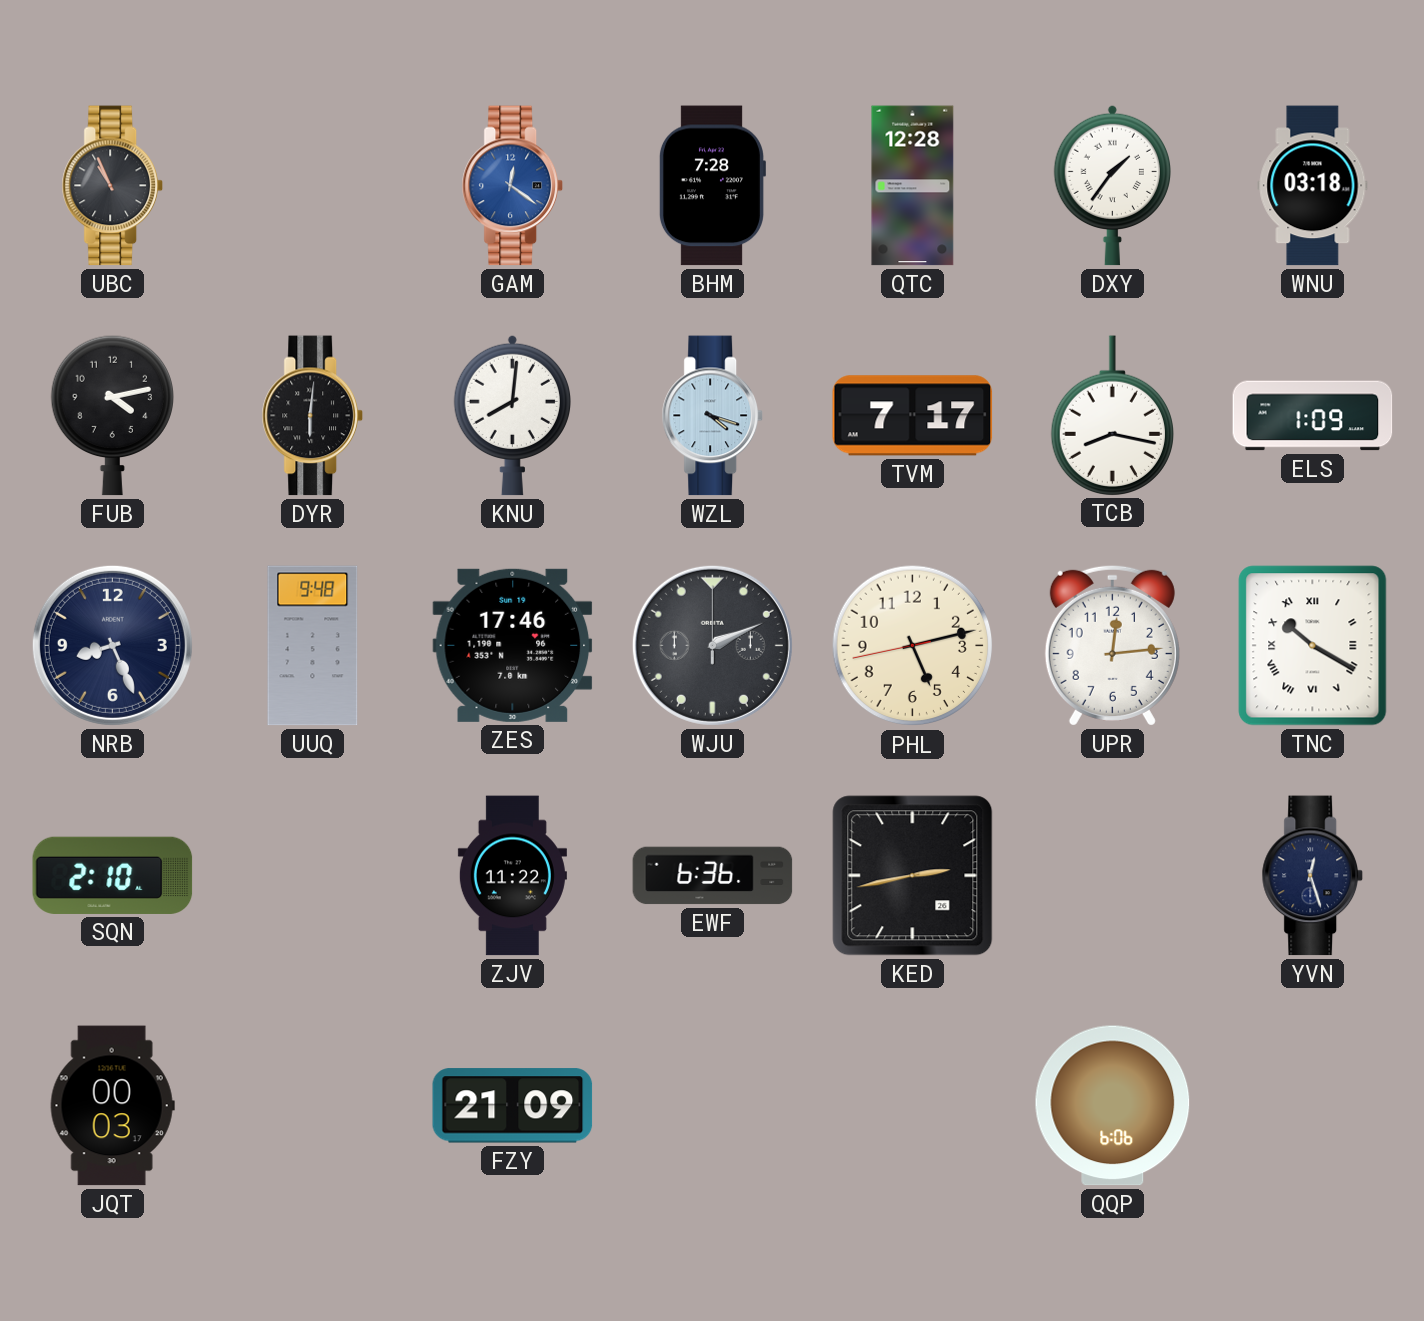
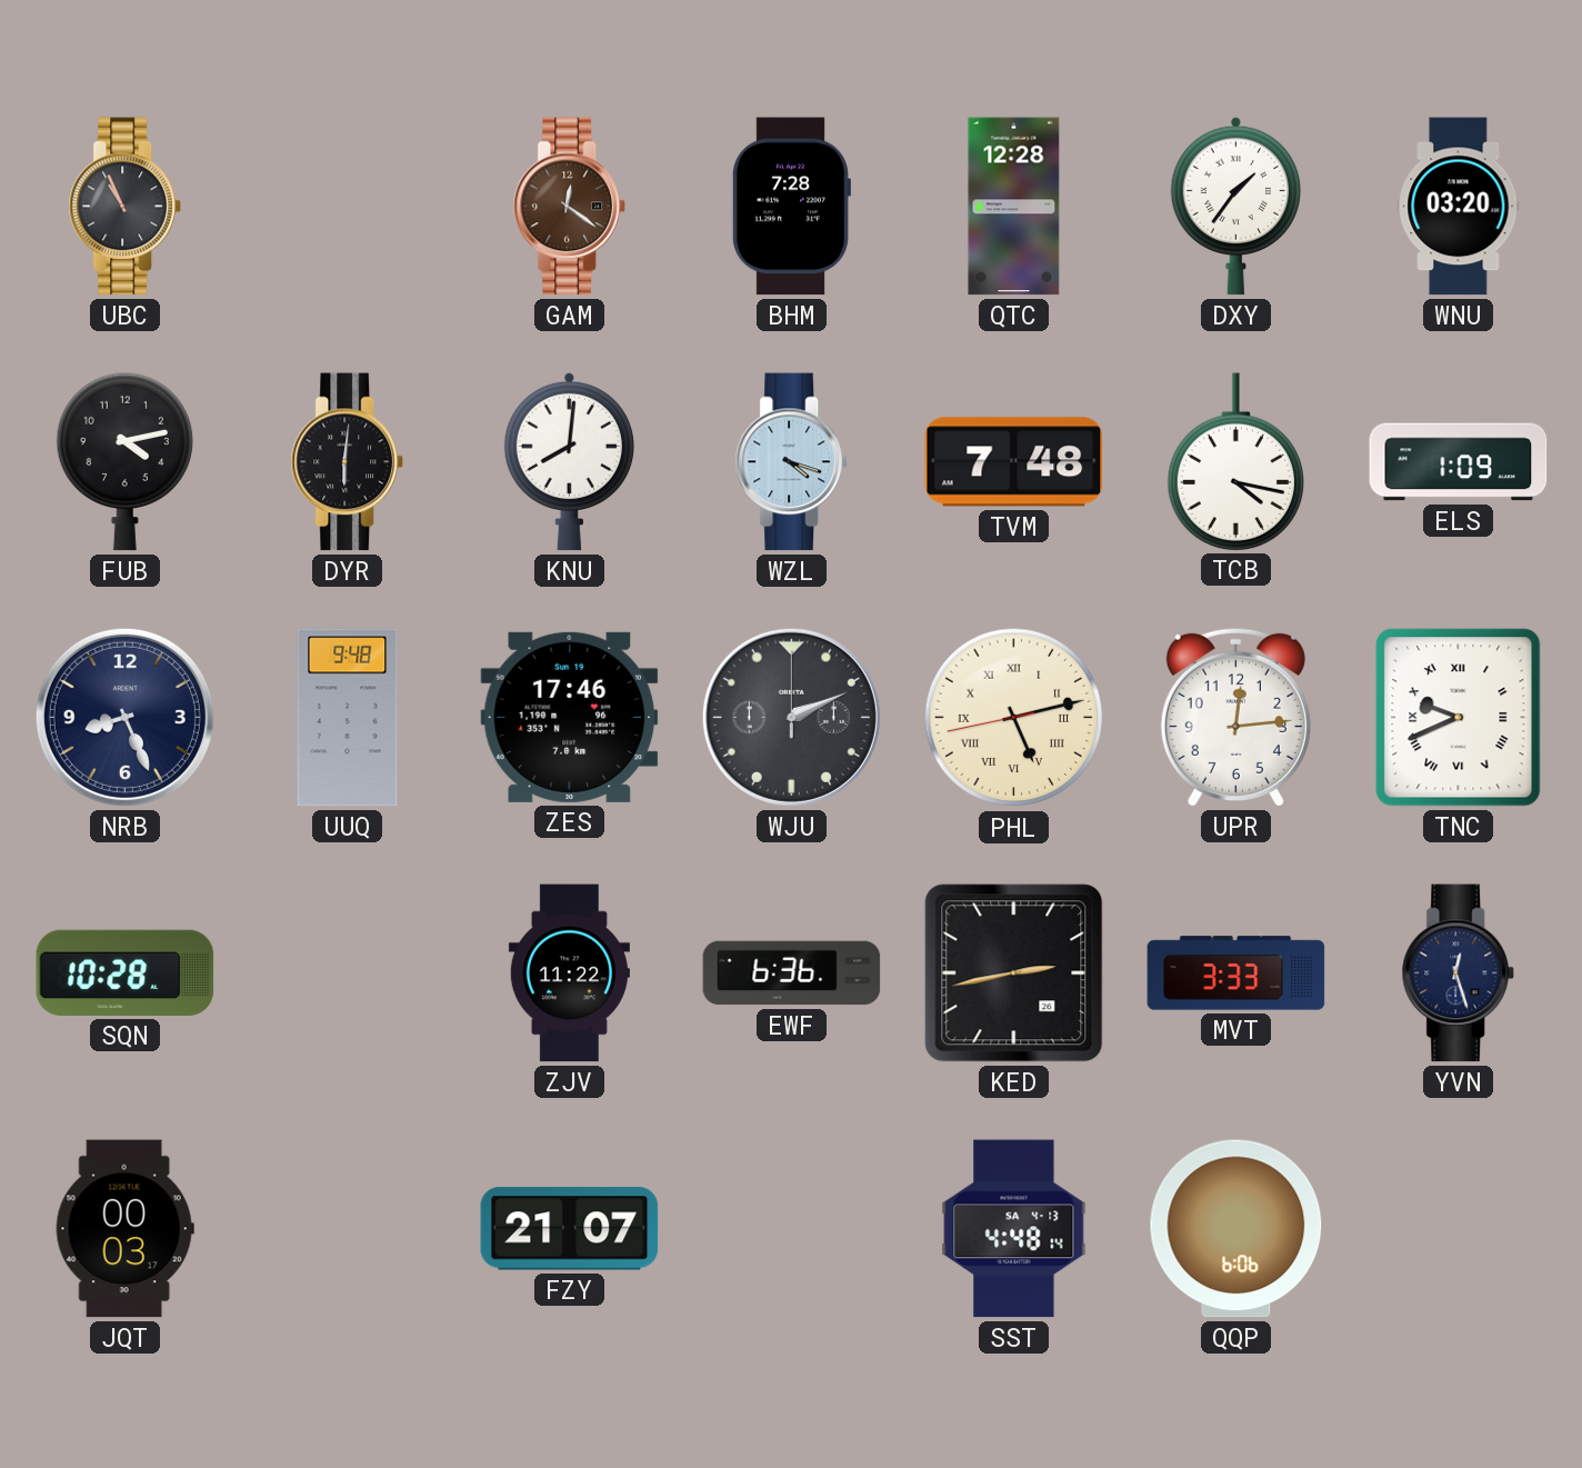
GAM dial: blue -> brown (569, 207)
WNU: 03:18 -> 03:20 (1459, 207)
TVM: 7:17 -> 7:48 (1014, 462)
TCB: 8:17 -> 4:17 (1235, 461)
PHL numerals: Arabic -> Roman (1014, 718)
TNC: 10:20 -> 9:41 (1459, 718)
SQN: 2:10 -> 10:28 (126, 972)
MVT: none -> 3:33 (1236, 973)
FZY: 21:09 -> 21:07 (570, 1229)
SST: none -> 4:48 (1014, 1229)
